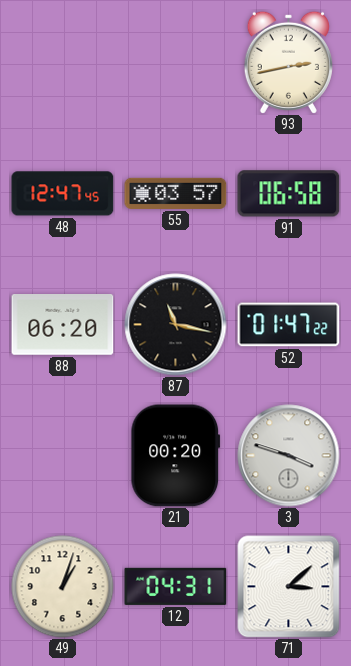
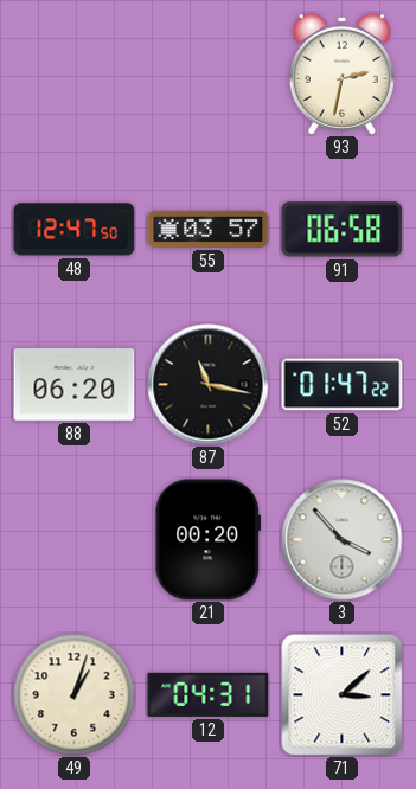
93: 2:43 -> 2:32 (341, 73)
48: 12:47:45 -> 12:47:50 (75, 230)
3: 3:48 -> 3:53 (343, 540)
